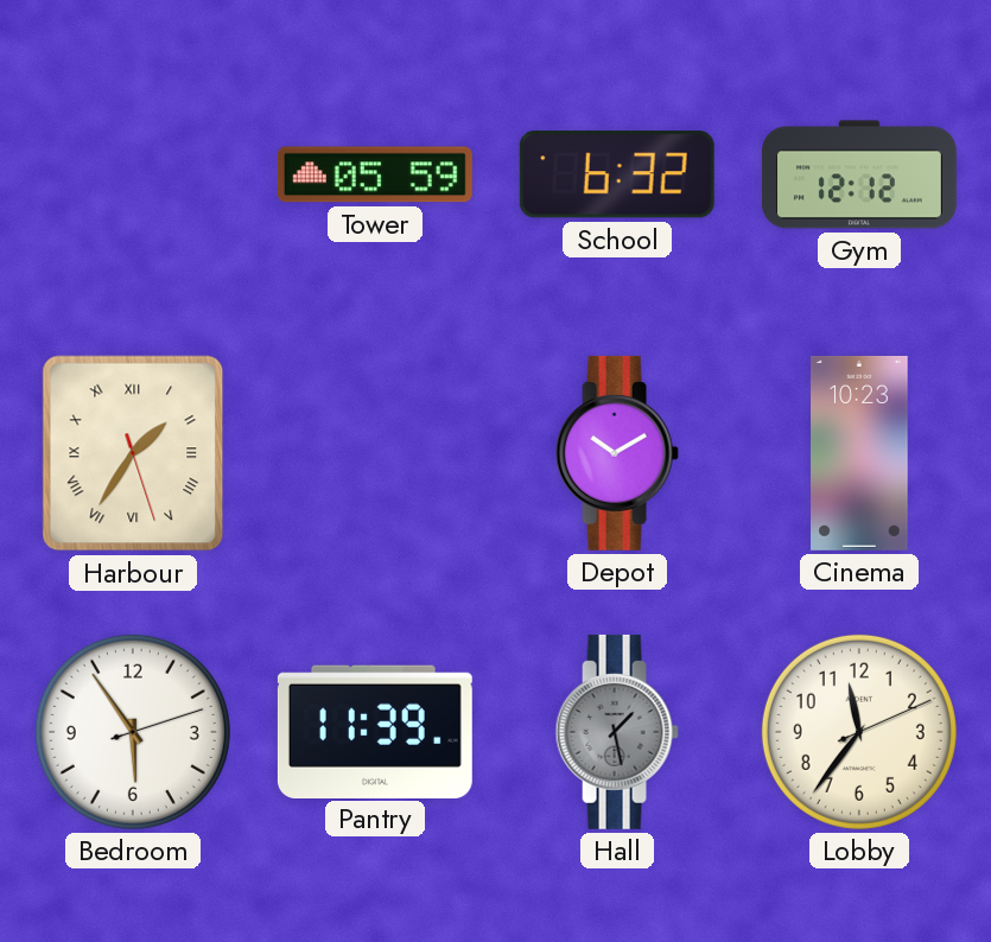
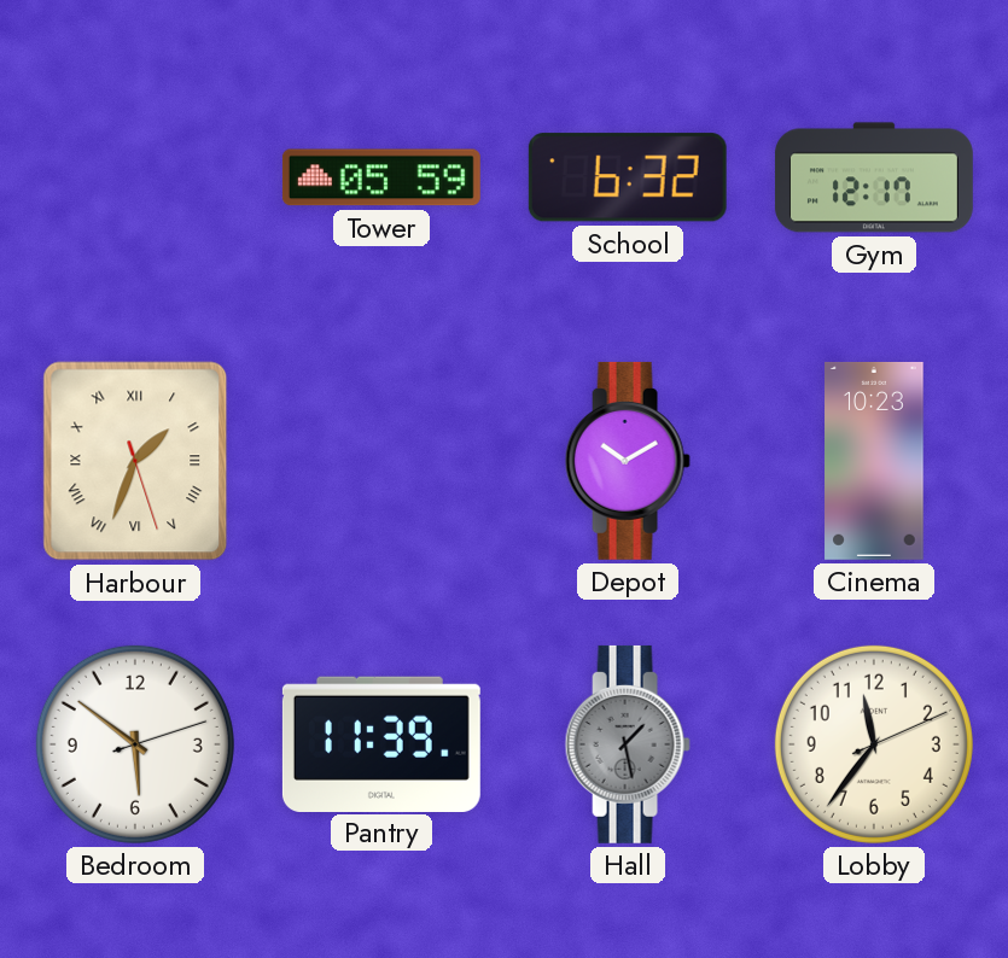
Gym: 12:12 -> 12:17 (874, 177)
Harbour: 1:35 -> 1:33 (135, 461)
Bedroom: 5:54 -> 5:51 (135, 744)
